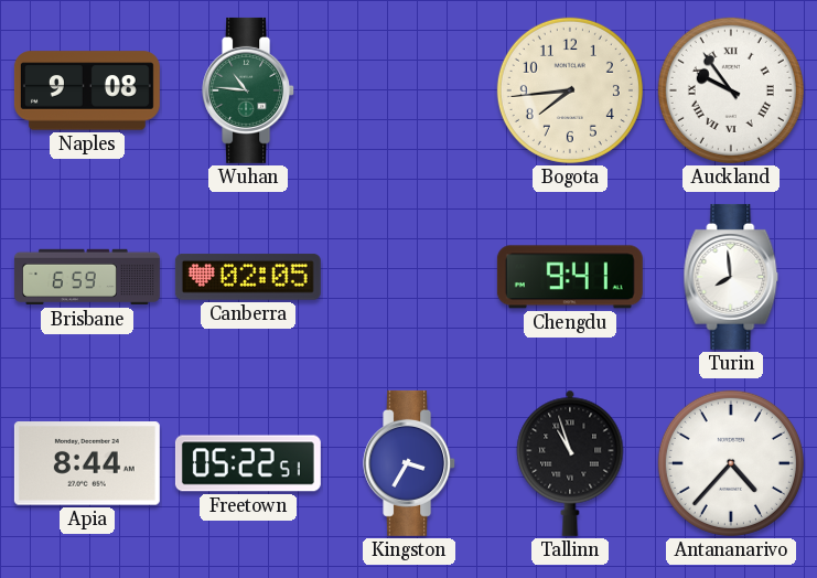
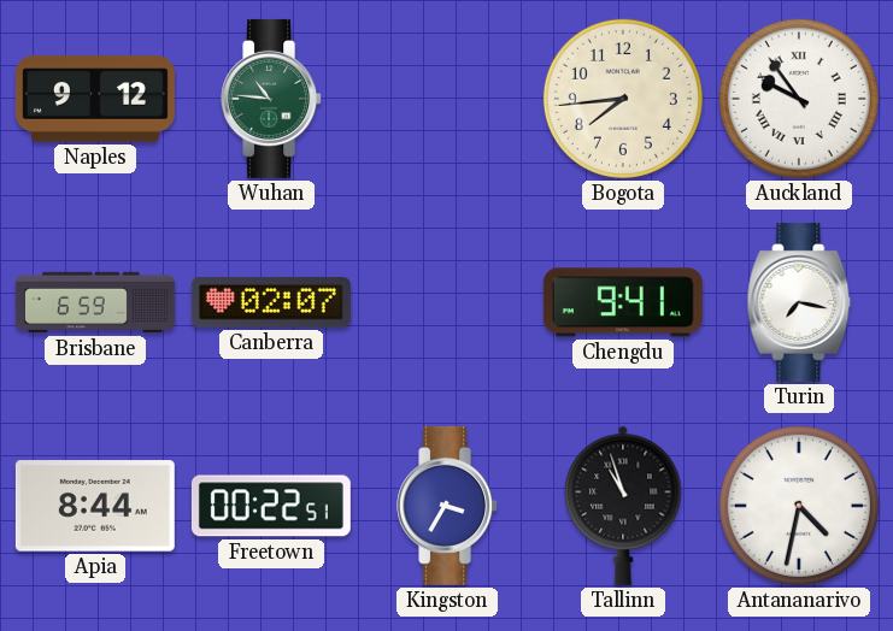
Naples: 9:08 -> 9:12 (95, 99)
Canberra: 02:05 -> 02:07 (271, 302)
Turin: 7:59 -> 7:17 (799, 302)
Freetown: 05:22 -> 00:22 (271, 506)
Antananarivo: 4:37 -> 4:32 (799, 506)
